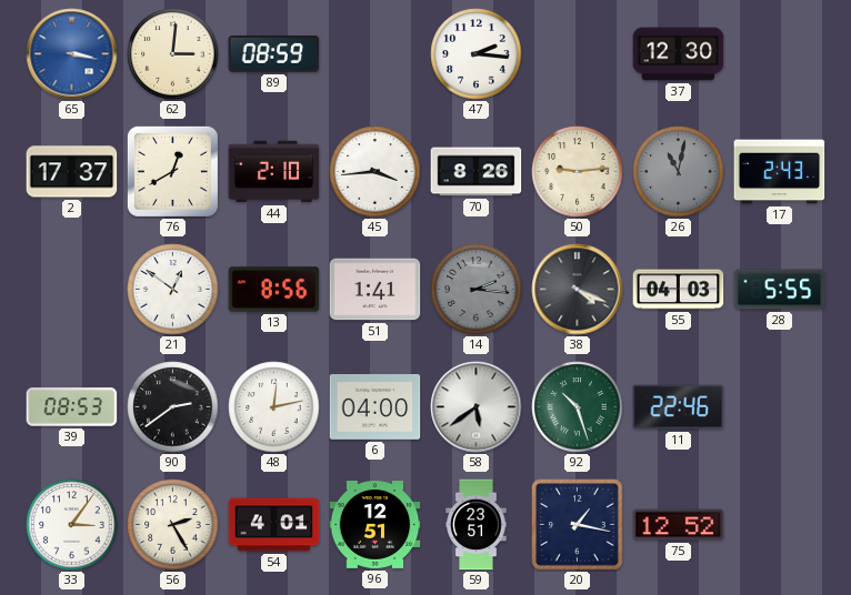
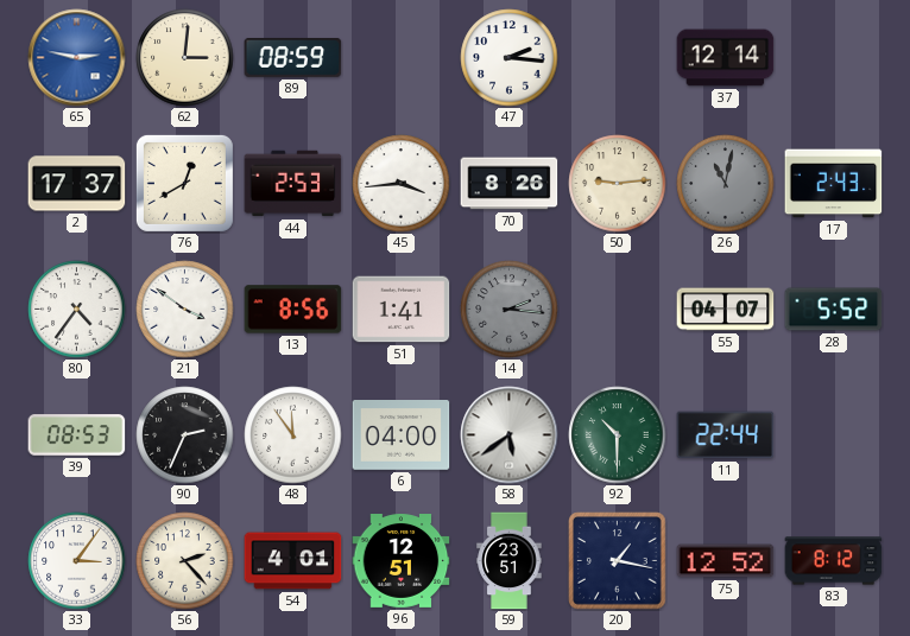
65: 3:17 -> 2:47 (77, 58)
37: 12:30 -> 12:14 (726, 58)
44: 2:10 -> 2:53 (293, 184)
80: none -> 4:36 (77, 310)
21: 12:51 -> 3:51 (185, 310)
38: 4:19 -> none (578, 290)
55: 04:03 -> 04:07 (726, 310)
28: 5:55 -> 5:52 (834, 310)
90: 2:39 -> 2:34 (185, 435)
48: 12:13 -> 11:54 (293, 435)
92: 10:27 -> 10:30 (618, 435)
11: 22:46 -> 22:44 (726, 435)
56: 2:25 -> 2:23 (185, 561)
83: none -> 8:12 (834, 561)
